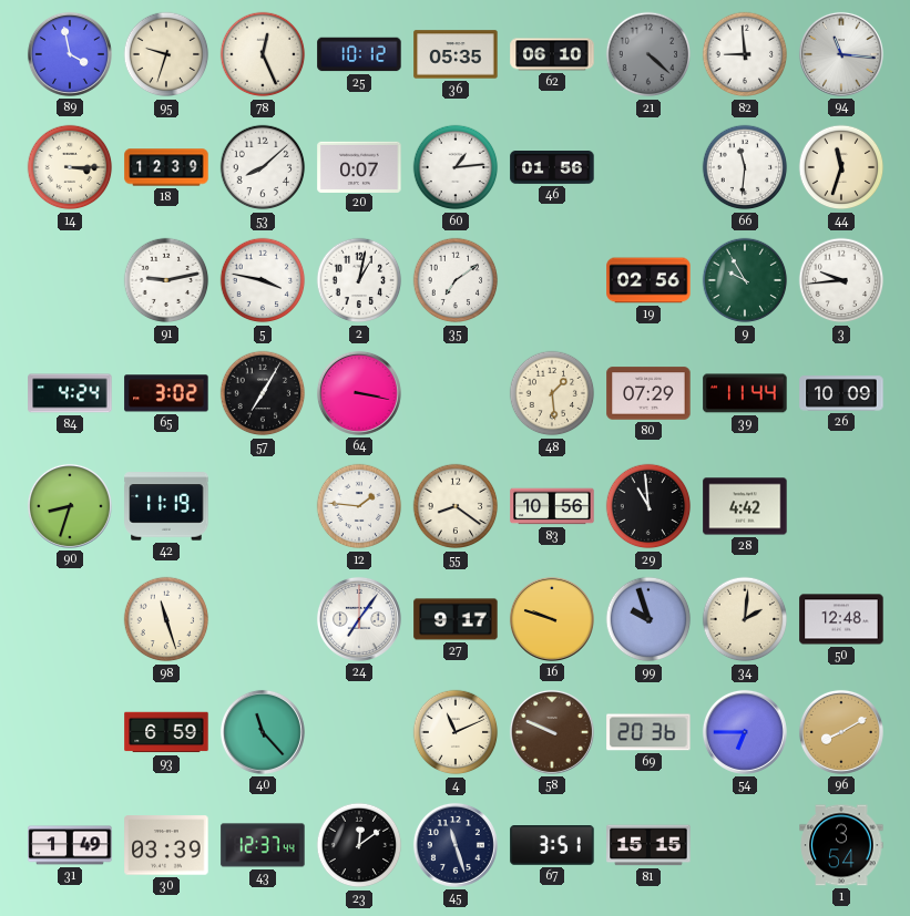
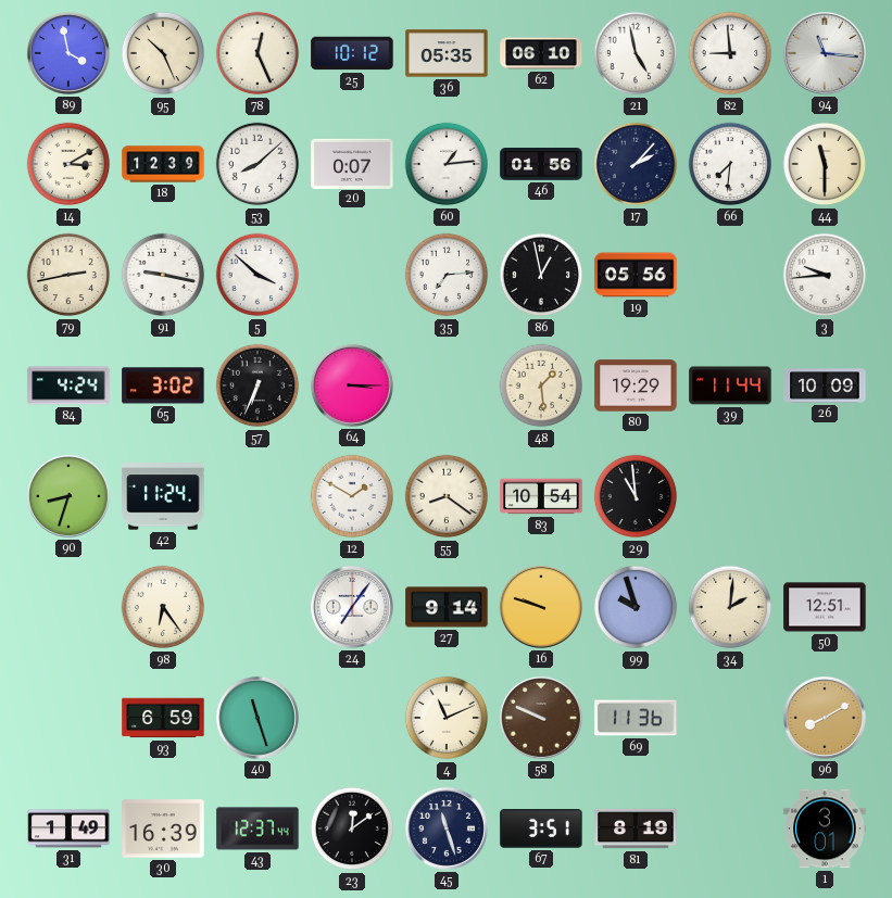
95: 9:33 -> 10:26 (163, 53)
21: 4:22 -> 4:58 (636, 53)
21 dial: grey -> white (636, 53)
14: 3:15 -> 3:10 (68, 164)
17: none -> 2:07 (636, 164)
66: 11:31 -> 7:31 (730, 164)
44: 11:33 -> 11:30 (825, 164)
79: none -> 2:43 (68, 275)
91: 9:13 -> 9:17 (163, 275)
5: 3:47 -> 3:52 (257, 275)
2: 1:02 -> none (359, 280)
35: 7:09 -> 7:14 (447, 275)
86: none -> 12:58 (541, 275)
19: 02:56 -> 05:56 (636, 275)
9: 9:55 -> none (745, 280)
57: 7:05 -> 6:34 (257, 385)
64: 3:17 -> 3:15 (352, 385)
80: 07:29 -> 19:29 (636, 385)
42: 11:19 -> 11:24 (163, 496)
12: 1:46 -> 1:50 (352, 496)
83: 10:56 -> 10:54 (541, 496)
28: 4:42 -> none (745, 506)
98: 11:27 -> 6:24 (163, 607)
27: 9:17 -> 9:14 (447, 607)
50: 12:48 -> 12:51 (825, 607)
40: 11:23 -> 11:27 (257, 718)
69: 20:36 -> 11:36 (636, 718)
54: 6:45 -> none (745, 732)
30: 03:39 -> 16:39 (163, 829)
81: 15:15 -> 8:19 (636, 829)
1: 3:54 -> 3:01 (825, 829)
